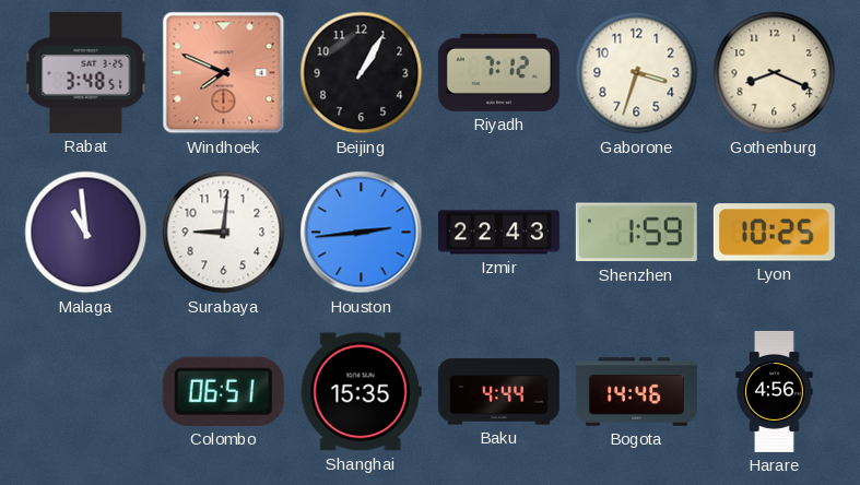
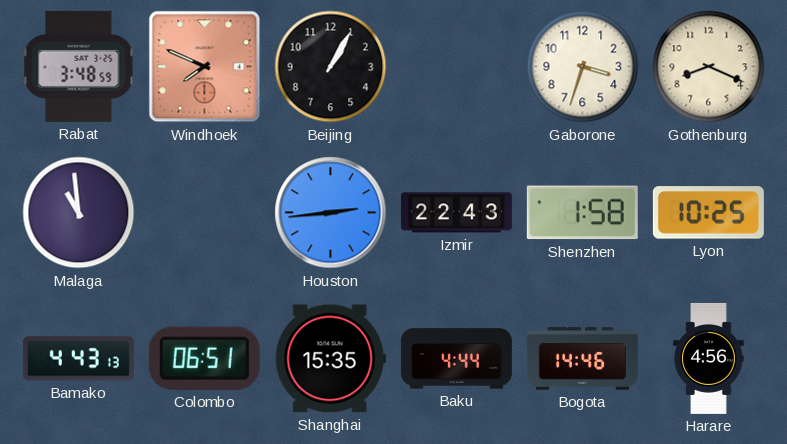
Rabat: 3:48:51 -> 3:48:59 (79, 66)
Riyadh: 7:12 -> none (498, 72)
Surabaya: 9:01 -> none (224, 233)
Shenzhen: 1:59 -> 1:58 (582, 213)
Bamako: none -> 4:43 (78, 359)
